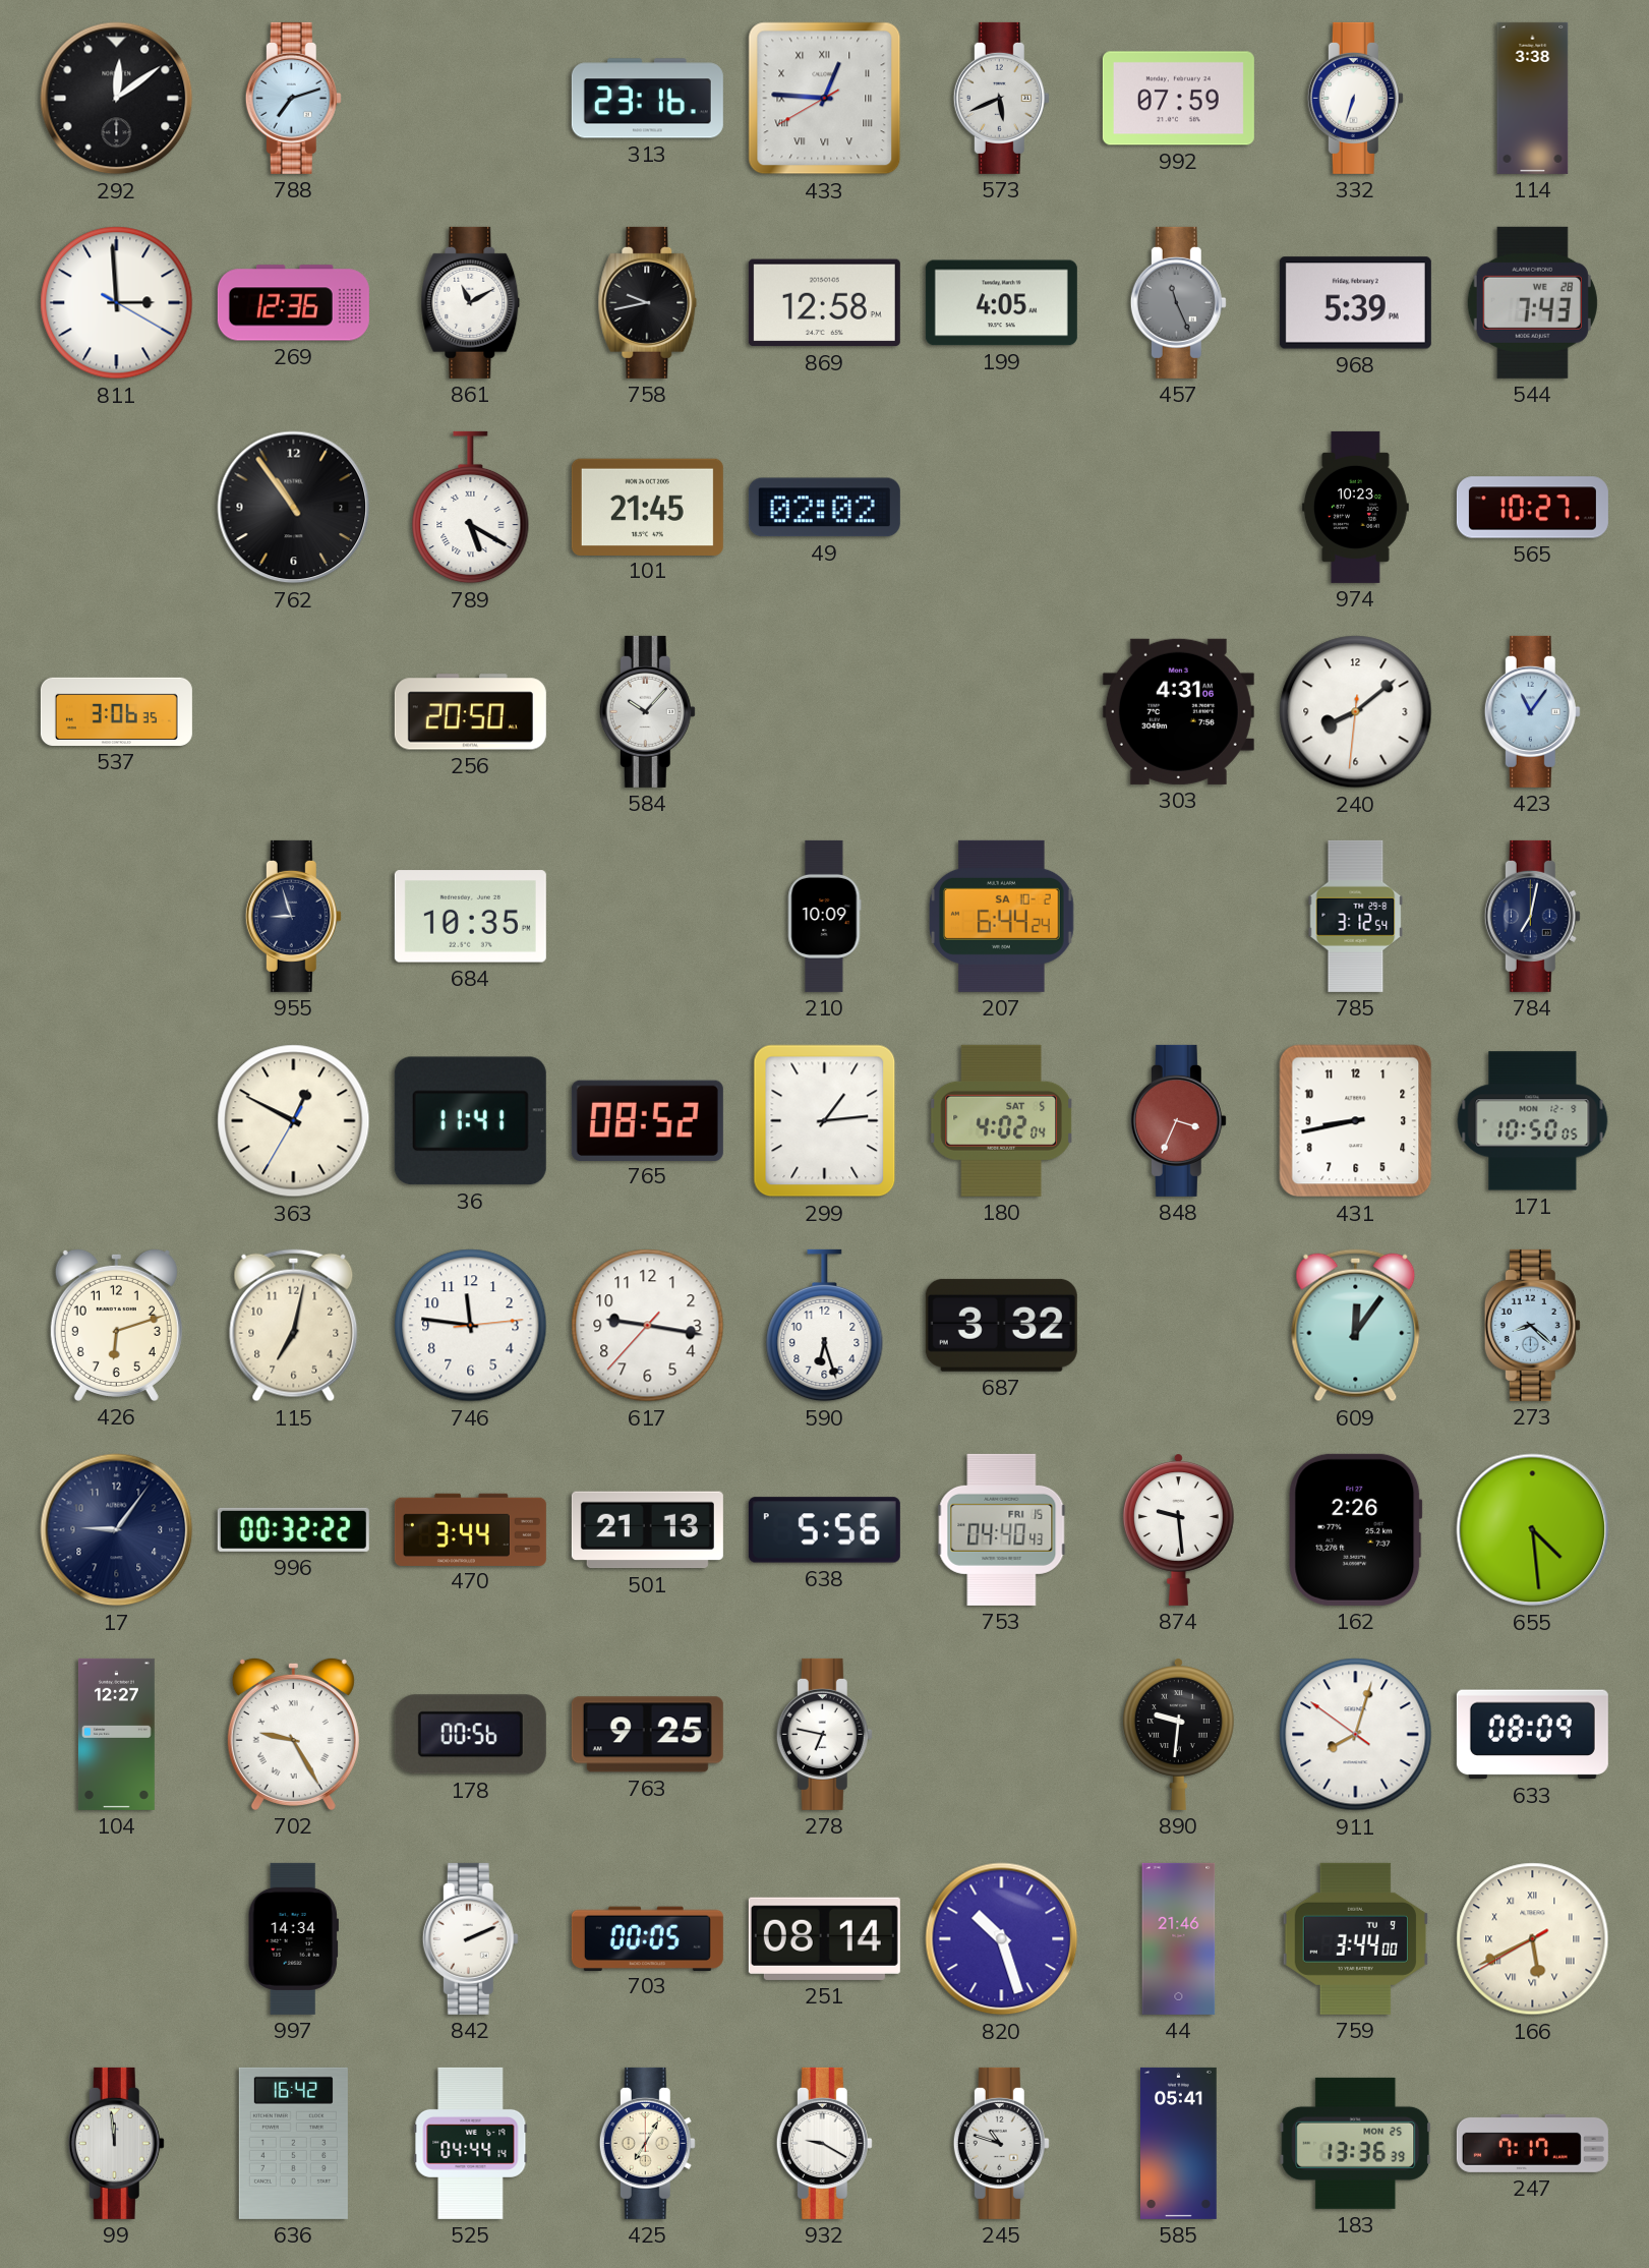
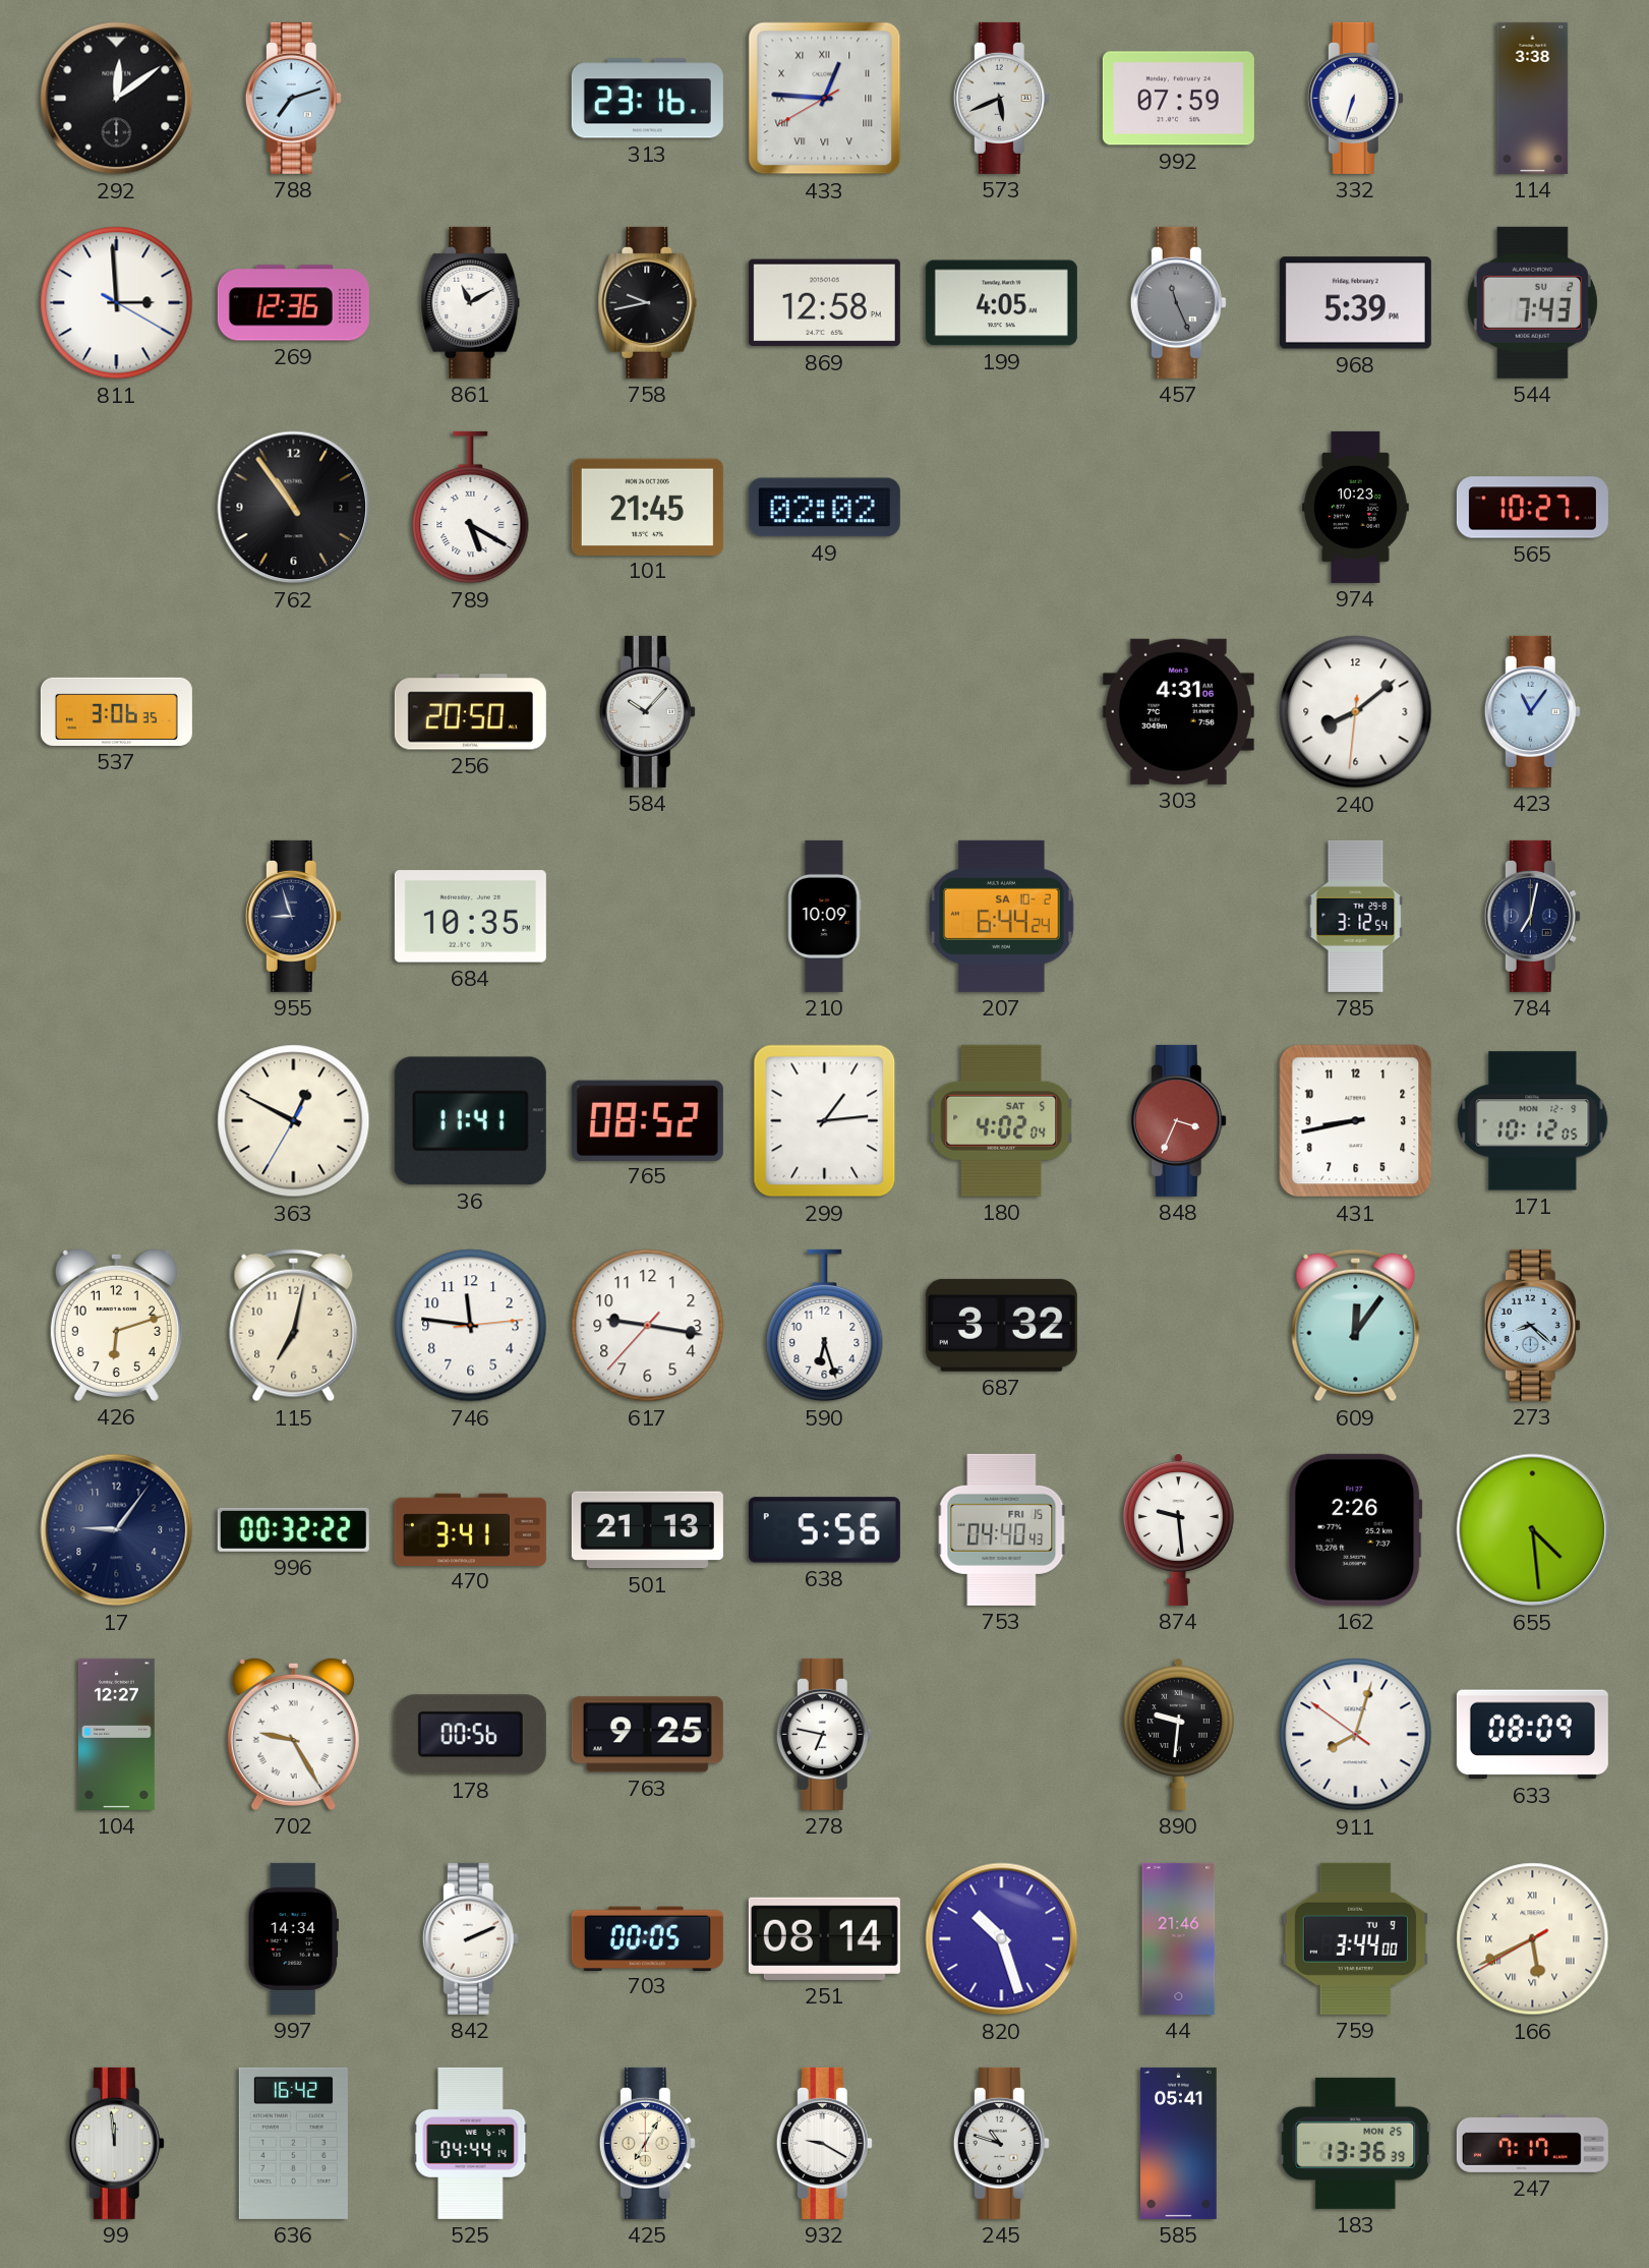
544 date: WE 28 -> SU 2 (1532, 302)
171: 10:50 -> 10:12 (1533, 1121)
470: 3:44 -> 3:41 (470, 1529)
